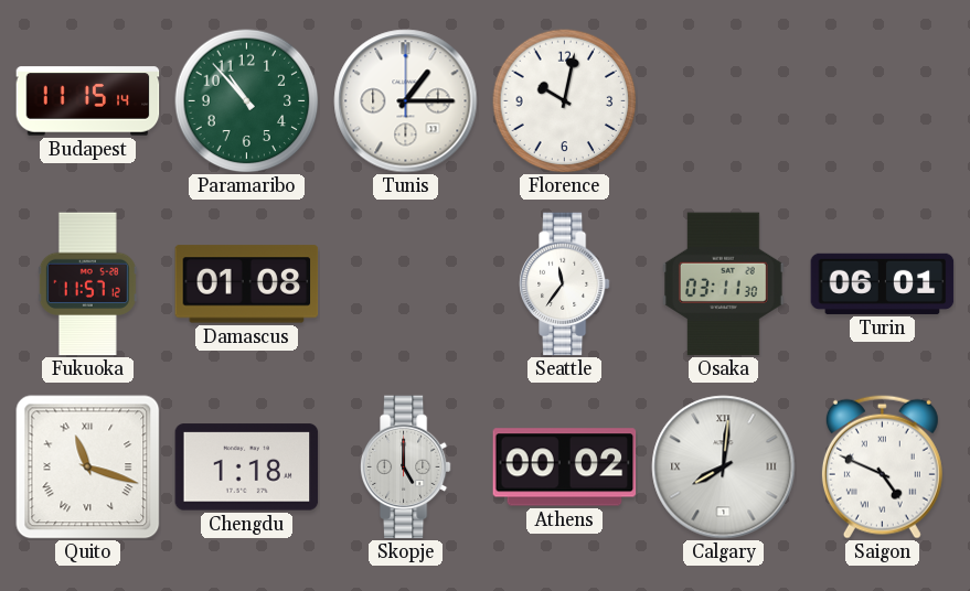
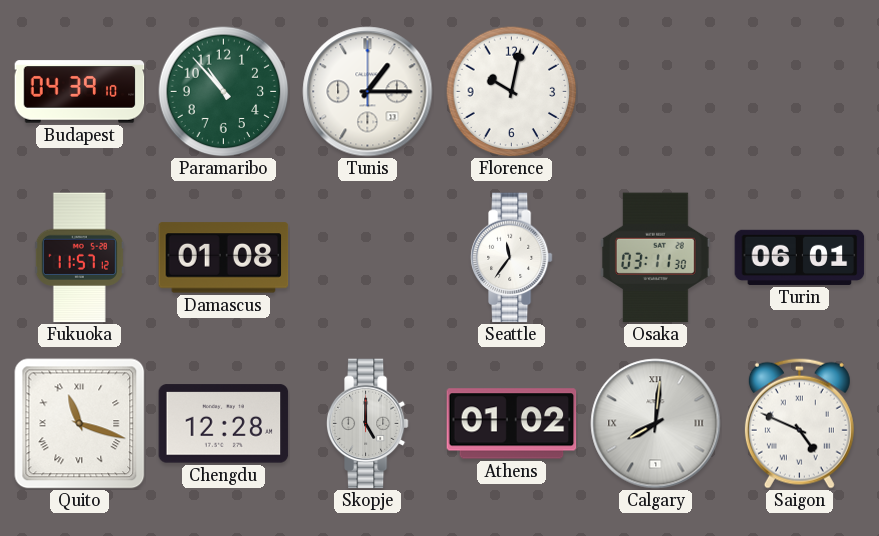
Budapest: 11:15 -> 04:39 (80, 92)
Chengdu: 1:18 -> 12:28 (224, 424)
Athens: 00:02 -> 01:02 (512, 424)
